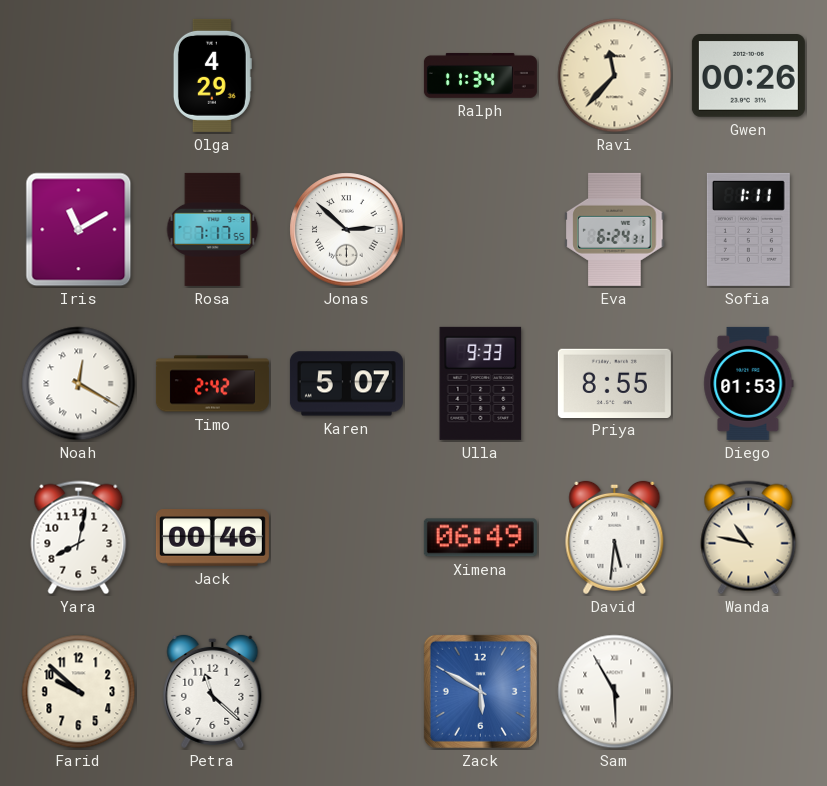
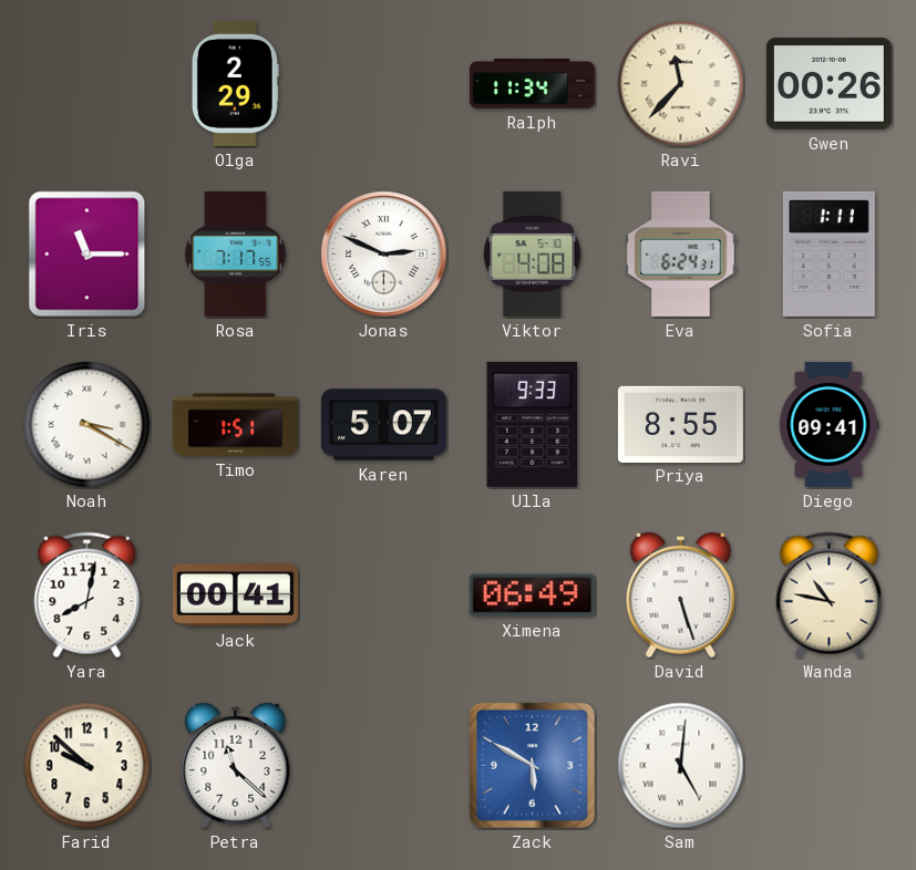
Olga: 4:29 -> 2:29 (235, 83)
Iris: 11:10 -> 11:15 (88, 255)
Jonas: 2:52 -> 2:49 (384, 255)
Viktor: none -> 4:08 (533, 253)
Noah: 12:20 -> 3:20 (88, 425)
Timo: 2:42 -> 1:51 (235, 425)
Diego: 01:53 -> 09:41 (830, 424)
Jack: 00:46 -> 00:41 (235, 595)
David: 5:31 -> 5:27 (681, 594)
Sam: 5:55 -> 5:01 (681, 766)
